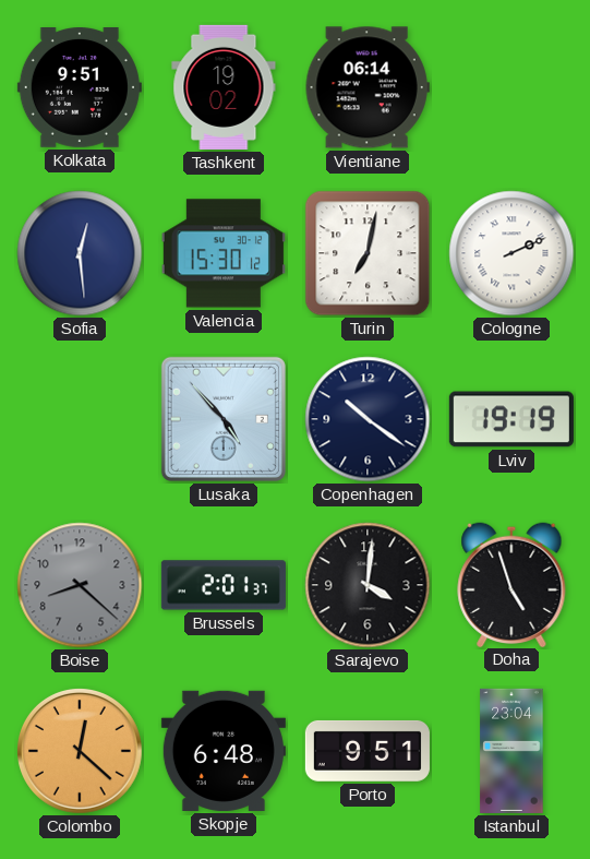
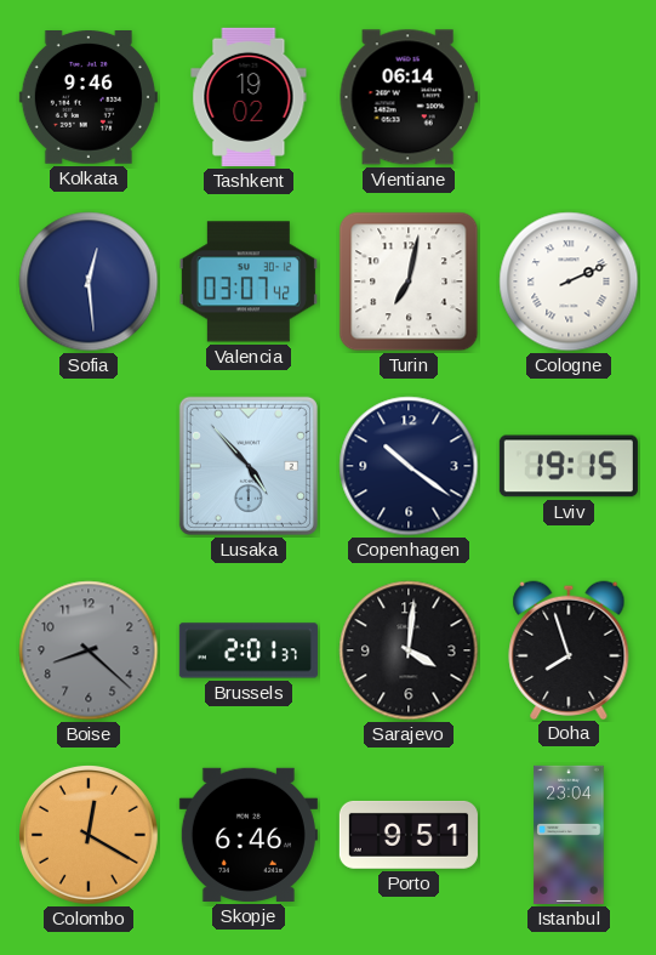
Kolkata: 9:51 -> 9:46 (89, 98)
Valencia: 15:30 -> 03:07 (249, 282)
Lviv: 19:19 -> 19:15 (569, 466)
Doha: 4:57 -> 7:57 (569, 649)
Colombo: 12:22 -> 12:20 (90, 836)
Skopje: 6:48 -> 6:46 (249, 835)
